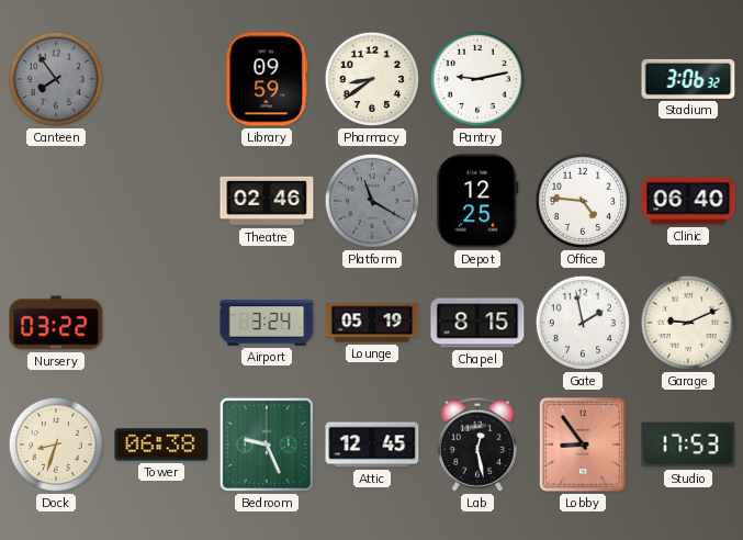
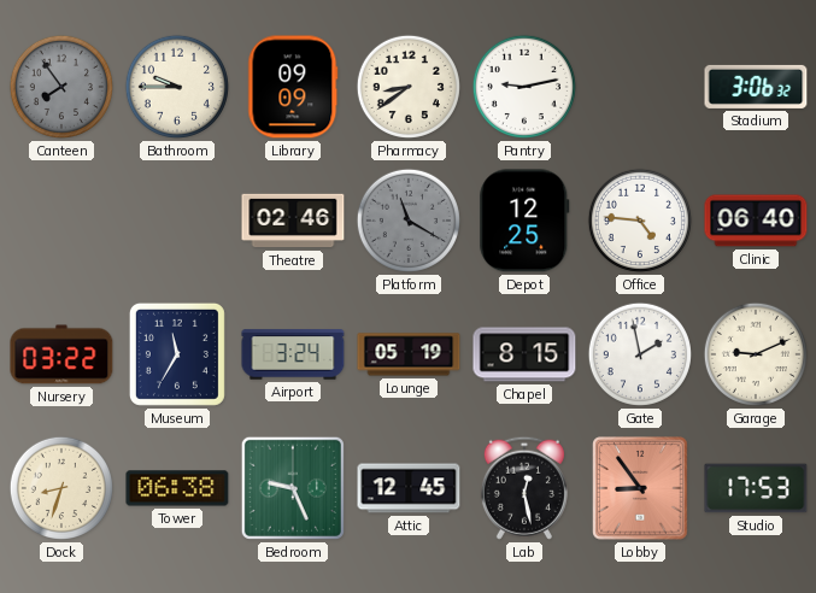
Bathroom: none -> 9:45 (177, 87)
Library: 09:59 -> 09:09 (293, 87)
Museum: none -> 11:35 (177, 354)
